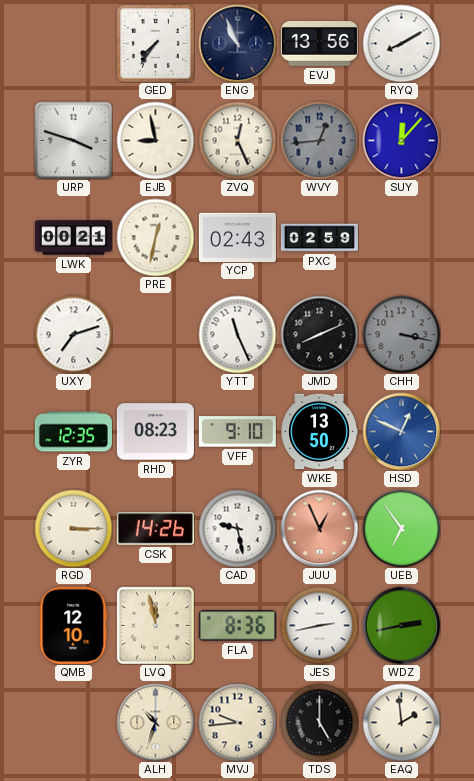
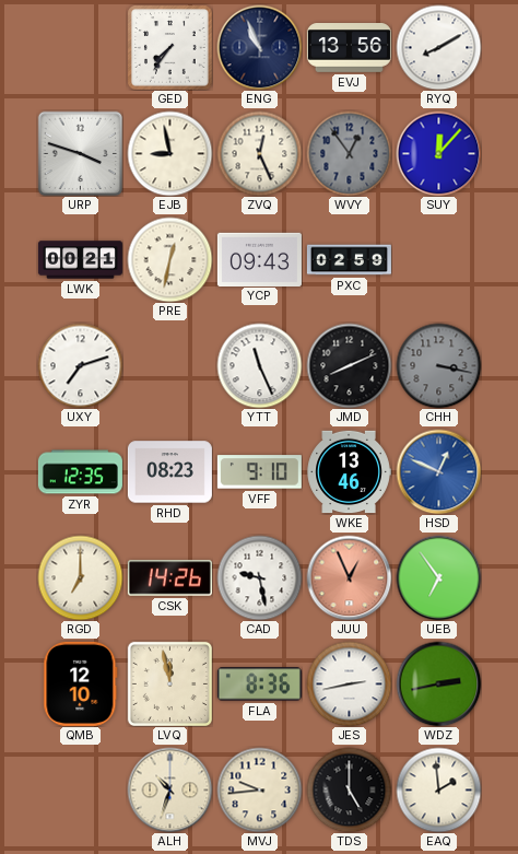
WVY: 12:44 -> 12:54 (349, 153)
YCP: 02:43 -> 09:43 (259, 259)
WKE: 13:50 -> 13:46 (349, 472)
RGD: 3:15 -> 7:00 (80, 577)
